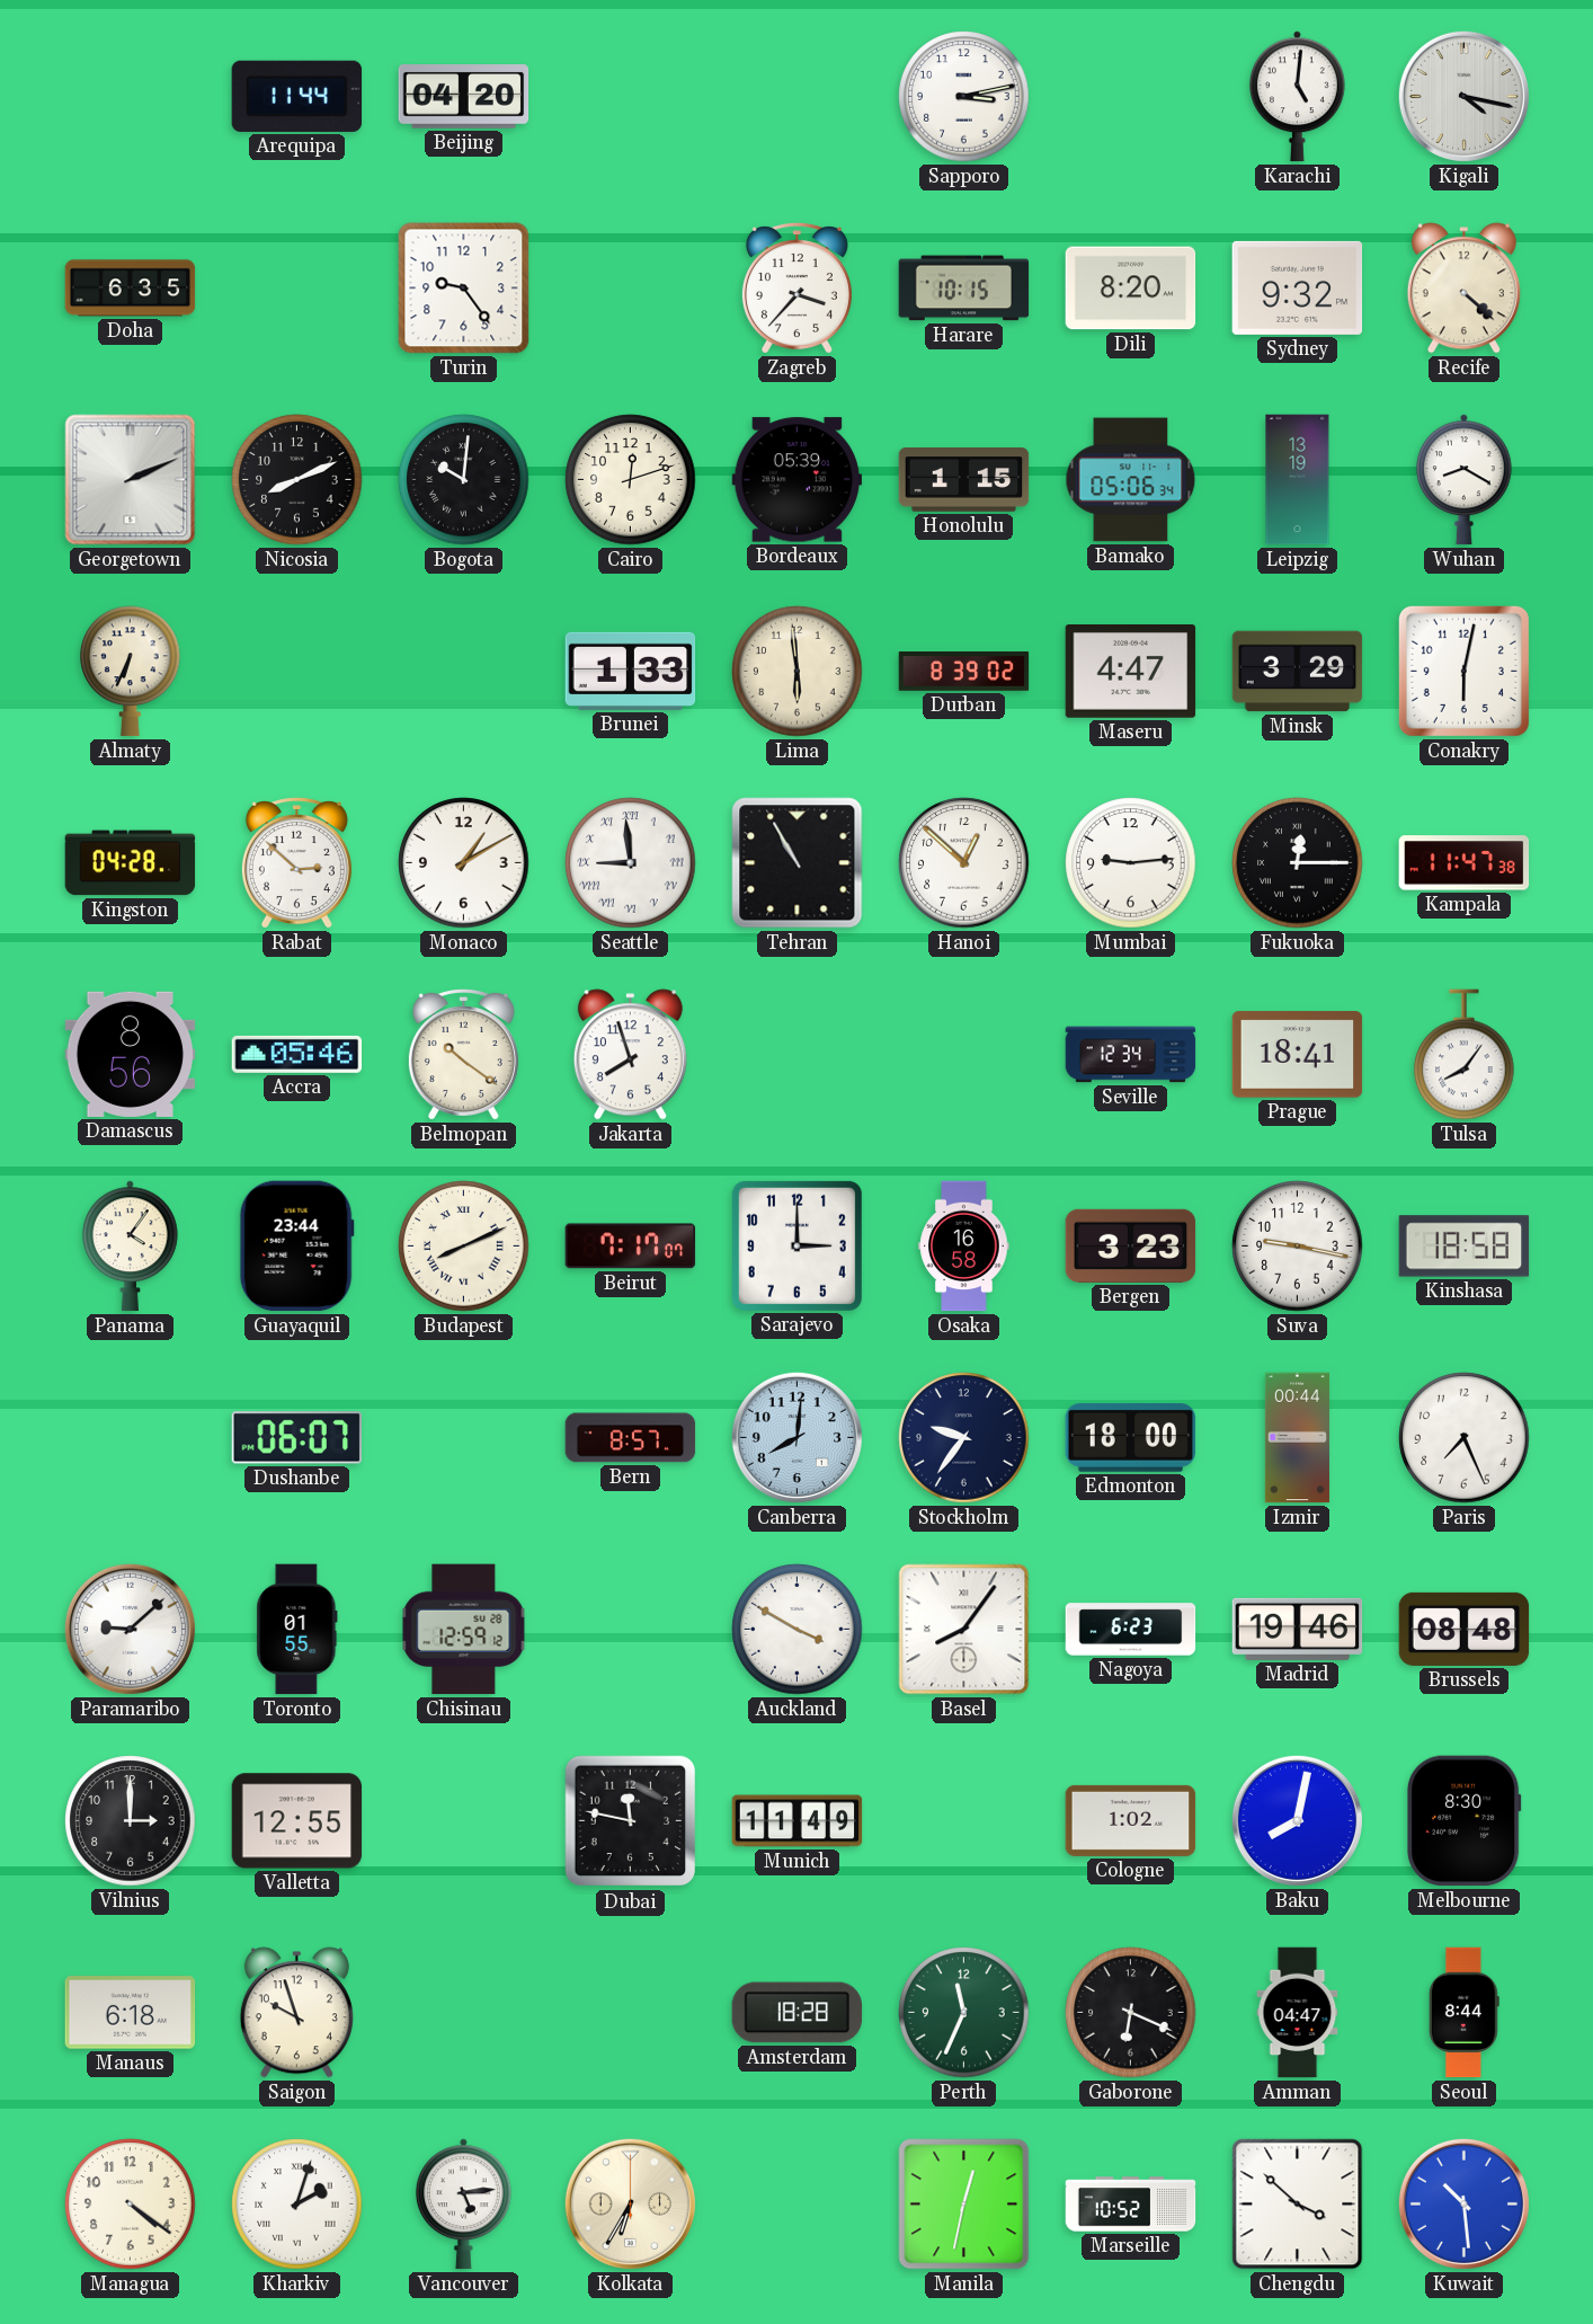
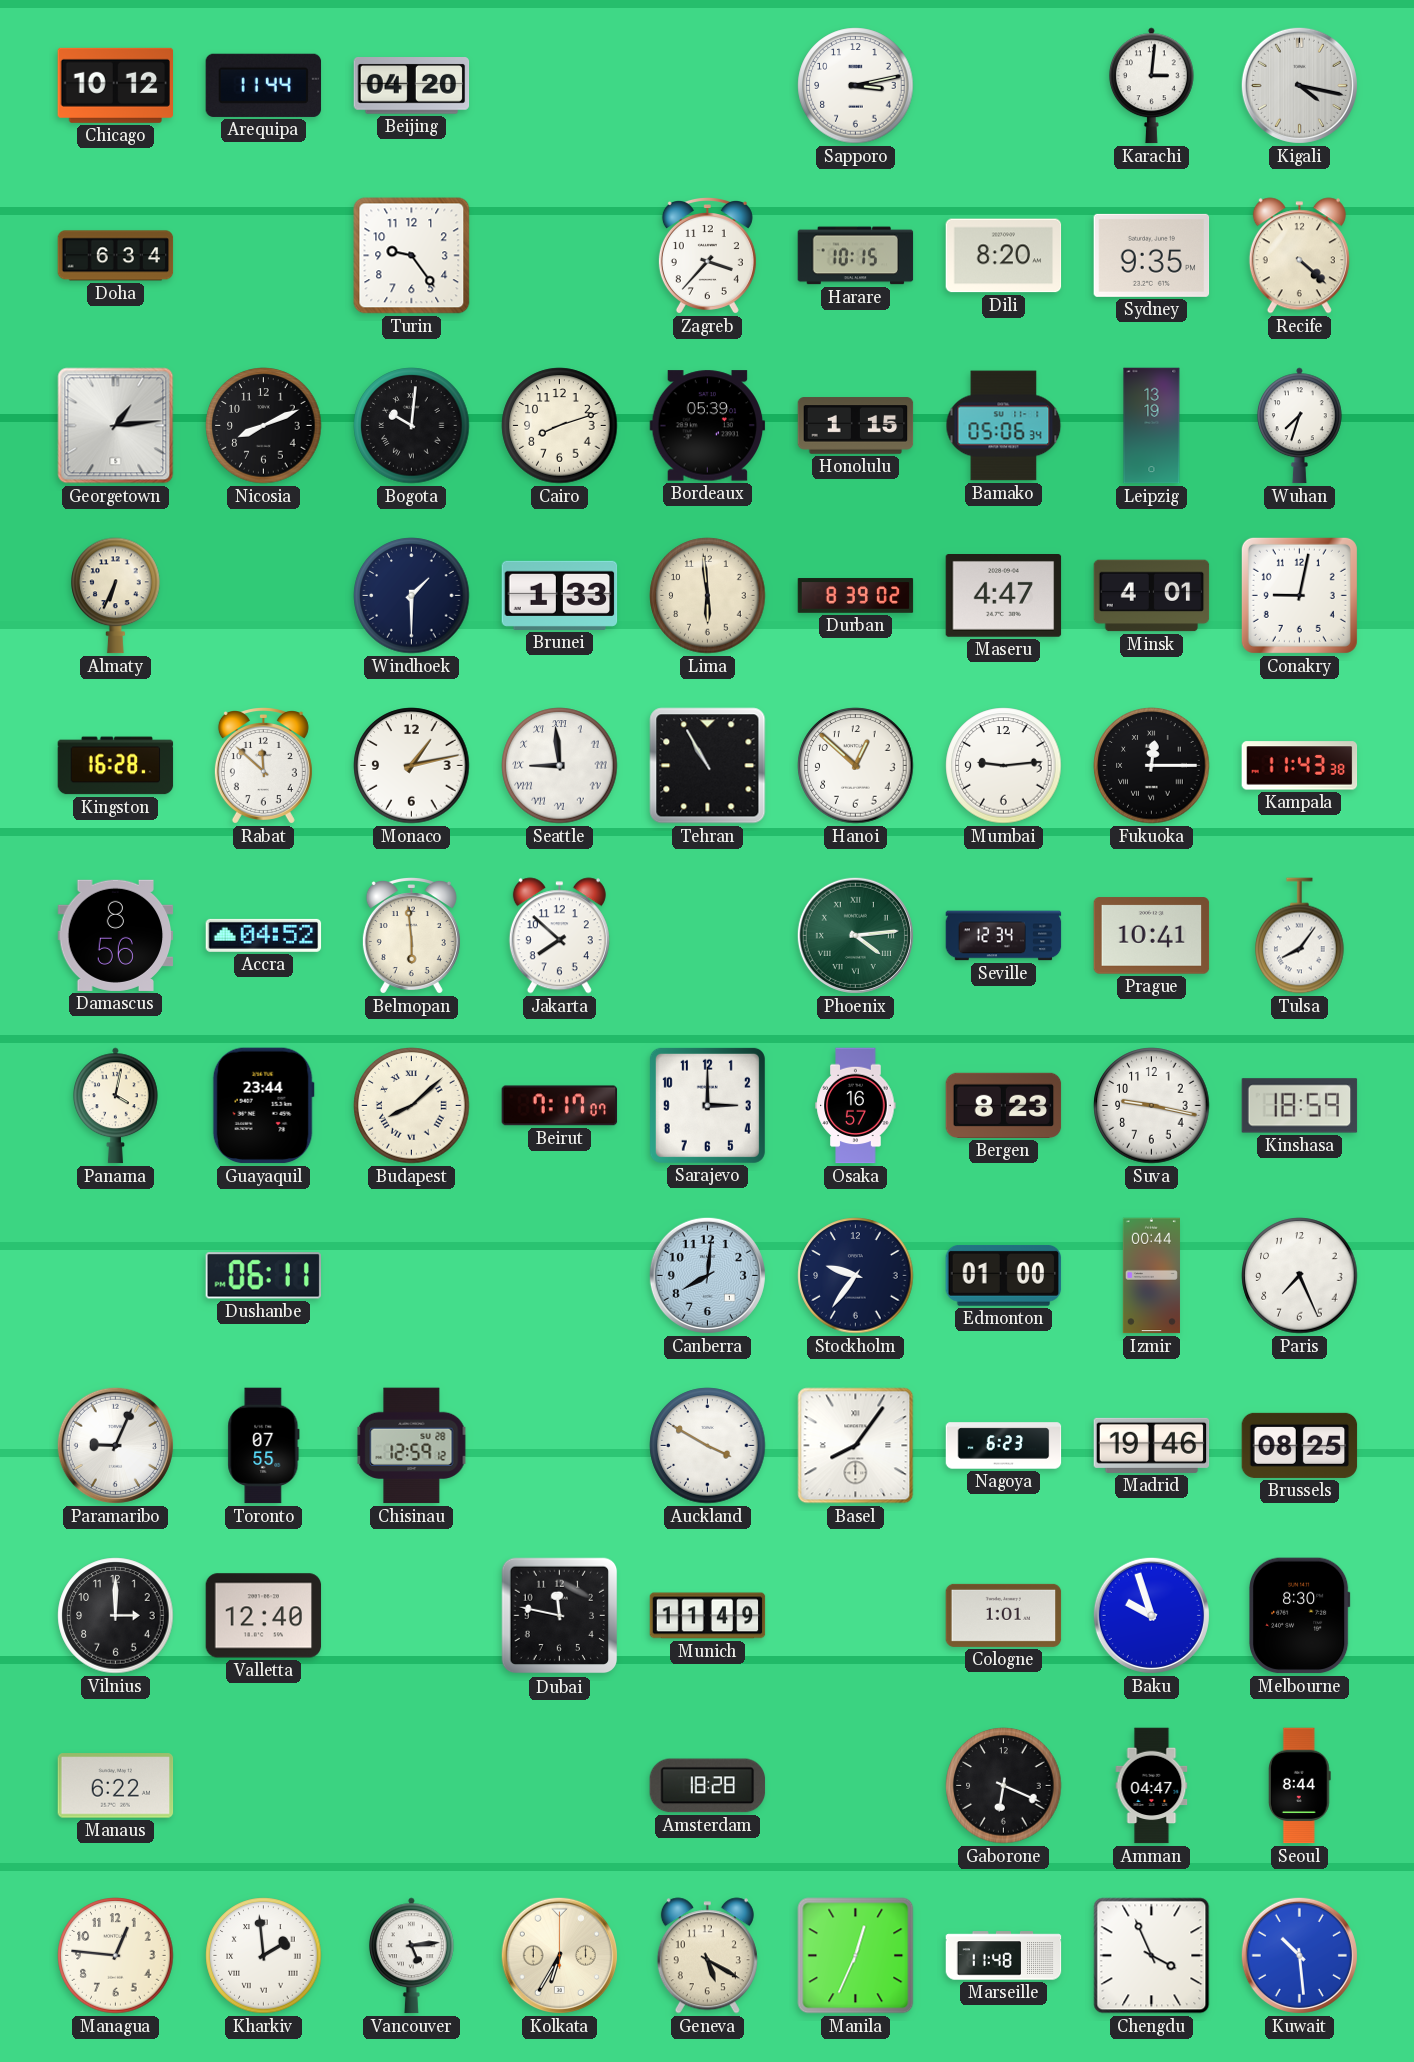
Chicago: none -> 10:12 (116, 85)
Karachi: 5:01 -> 3:01 (1151, 86)
Doha: 6:35 -> 6:34 (116, 256)
Sydney: 9:32 -> 9:35 (1152, 255)
Georgetown: 2:11 -> 1:14 (116, 426)
Cairo: 12:12 -> 8:12 (560, 426)
Wuhan: 8:20 -> 7:33 (1299, 426)
Windhoek: none -> 1:30 (412, 596)
Minsk: 3:29 -> 4:01 (1152, 596)
Conakry: 6:02 -> 9:02 (1299, 595)
Kingston: 04:28 -> 16:28 (116, 766)
Rabat: 2:52 -> 11:52 (263, 766)
Monaco: 1:10 -> 1:13 (412, 766)
Kampala: 11:47 -> 11:43 (1300, 766)
Accra: 05:46 -> 04:52 (264, 935)
Belmopan: 10:21 -> 5:59 (411, 936)
Jakarta: 7:57 -> 7:52 (559, 936)
Phoenix: none -> 4:14 (855, 935)
Prague: 18:41 -> 10:41 (1152, 936)
Panama: 4:06 -> 4:02 (115, 1106)
Budapest: 8:11 -> 8:08 (412, 1106)
Osaka: 16:58 -> 16:57 (856, 1106)
Bergen: 3:23 -> 8:23 (1004, 1105)
Kinshasa: 18:58 -> 18:59 (1300, 1106)
Dushanbe: 06:07 -> 06:11 (263, 1276)
Bern: 8:57 -> none (631, 1438)
Edmonton: 18:00 -> 01:00 (1004, 1276)
Paramaribo: 9:08 -> 9:04 (115, 1445)
Toronto: 01:55 -> 07:55 (264, 1446)
Brussels: 08:48 -> 08:25 (1300, 1445)
Valletta: 12:55 -> 12:40 (264, 1616)
Cologne: 1:02 -> 1:01 (1004, 1615)
Baku: 8:02 -> 9:57 (1151, 1615)
Manaus: 6:18 -> 6:22 (116, 1786)
Saigon: 9:57 -> none (296, 2013)
Perth: 11:34 -> none (964, 2013)
Managua: 4:21 -> 12:46 (116, 1956)
Kharkiv: 2:03 -> 1:59 (264, 1956)
Geneva: none -> 5:20 (707, 1956)
Manila: 12:32 -> 12:34 (856, 1956)
Marseille: 10:52 -> 11:48 (1004, 1956)
Chengdu: 3:52 -> 3:56 (1152, 1956)
